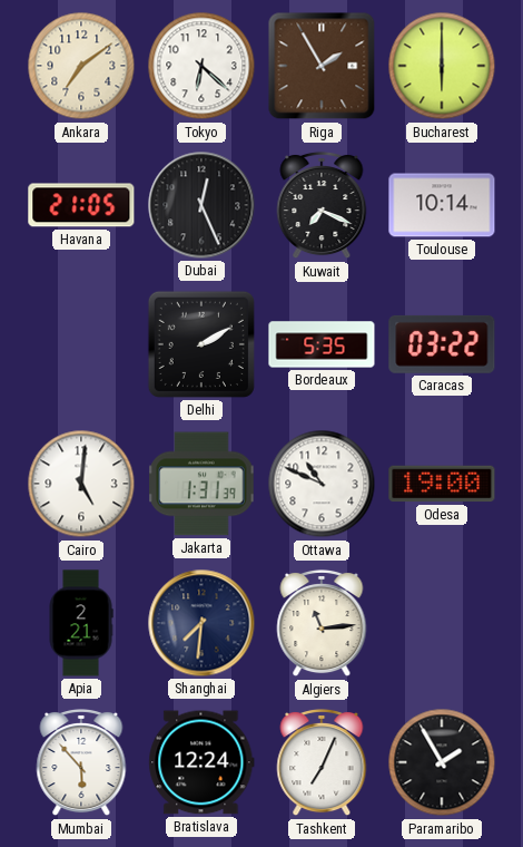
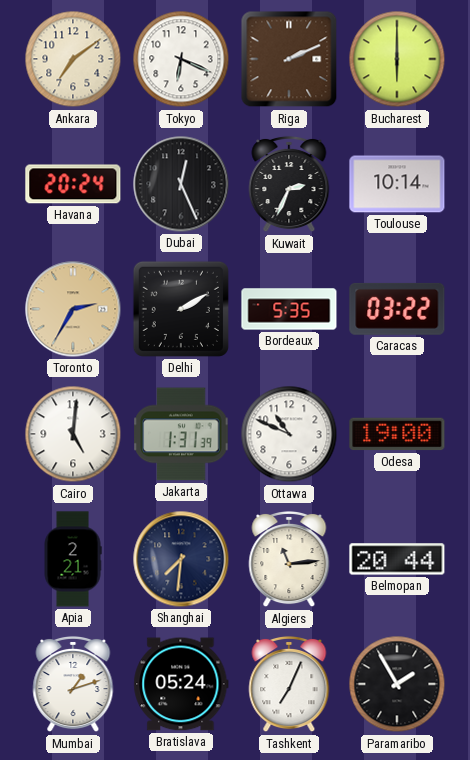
Tokyo: 6:22 -> 6:19 (181, 59)
Riga: 1:55 -> 2:11 (289, 59)
Havana: 21:05 -> 20:24 (73, 184)
Kuwait: 7:19 -> 2:34 (289, 184)
Toronto: none -> 2:35 (73, 309)
Belmopan: none -> 20:44 (397, 559)
Mumbai: 5:53 -> 1:12 (73, 684)
Bratislava: 12:24 -> 05:24 (181, 684)
